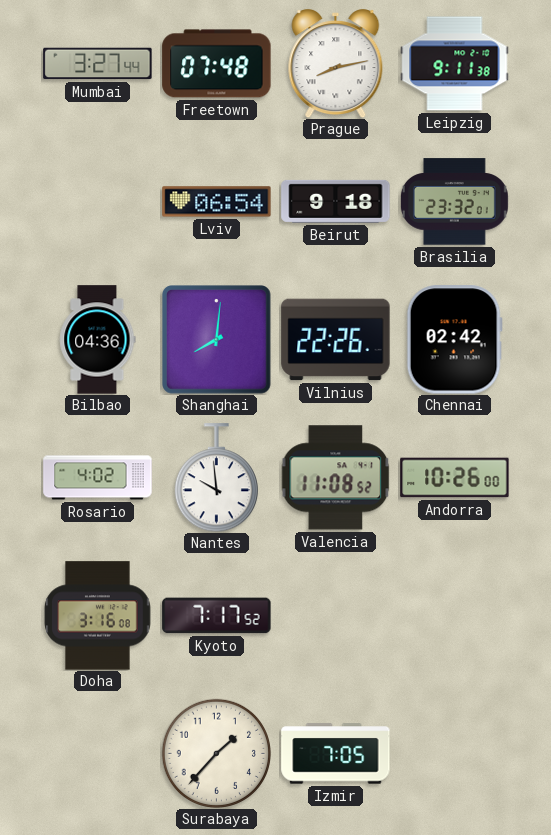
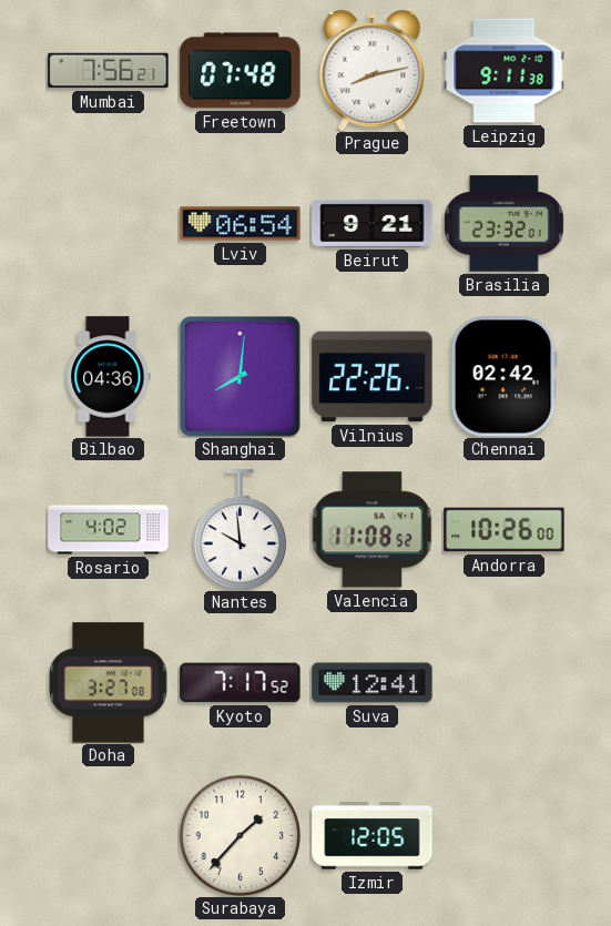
Mumbai: 3:27 -> 7:56 (109, 71)
Beirut: 9:18 -> 9:21 (373, 223)
Doha: 3:16 -> 3:27 (109, 683)
Suva: none -> 12:41 (373, 683)
Izmir: 7:05 -> 12:05 (373, 836)
